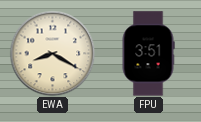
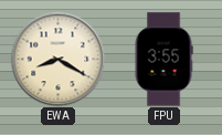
FPU: 3:51 -> 3:55 (163, 60)
